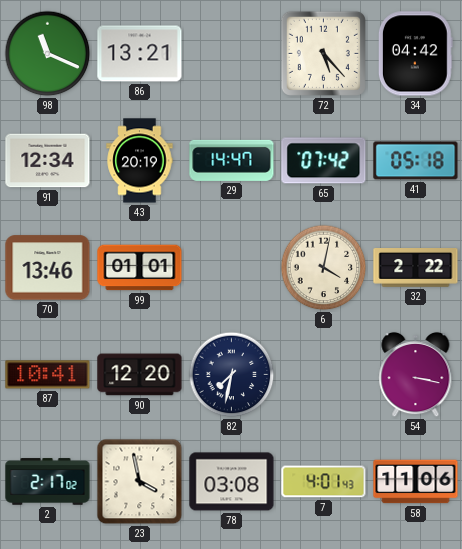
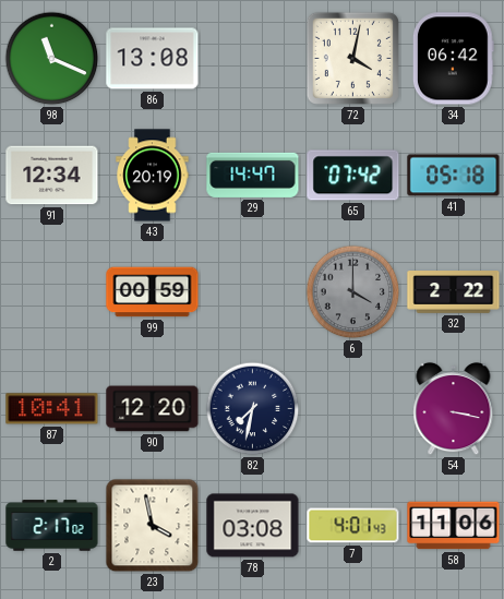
86: 13:21 -> 13:08 (153, 59)
72: 5:23 -> 4:02 (352, 58)
34: 04:42 -> 06:42 (453, 59)
70: 13:46 -> none (48, 268)
99: 01:01 -> 00:59 (153, 292)
6: 4:02 -> 4:00 (353, 292)
6 dial: cream -> grey (353, 292)
